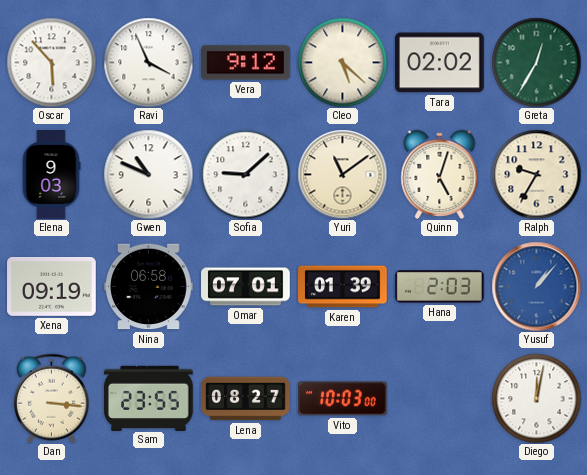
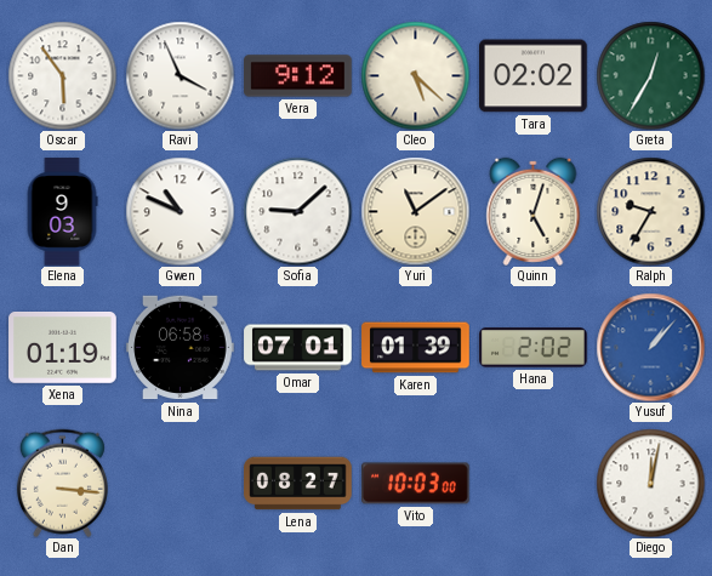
Oscar: 5:53 -> 5:54 (62, 75)
Xena: 09:19 -> 01:19 (63, 348)
Hana: 2:03 -> 2:02 (534, 348)
Sam: 23:55 -> none (149, 398)
